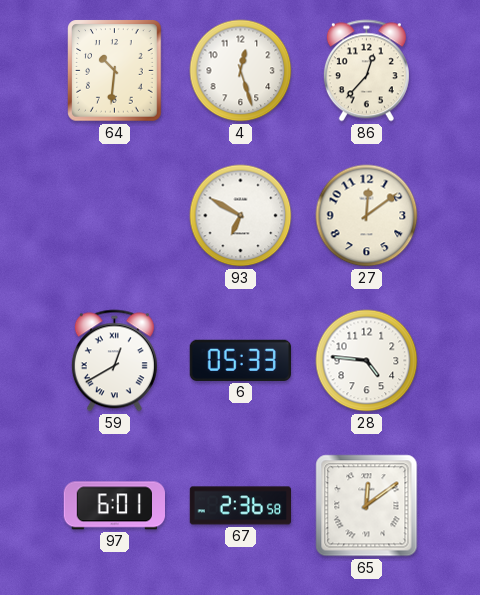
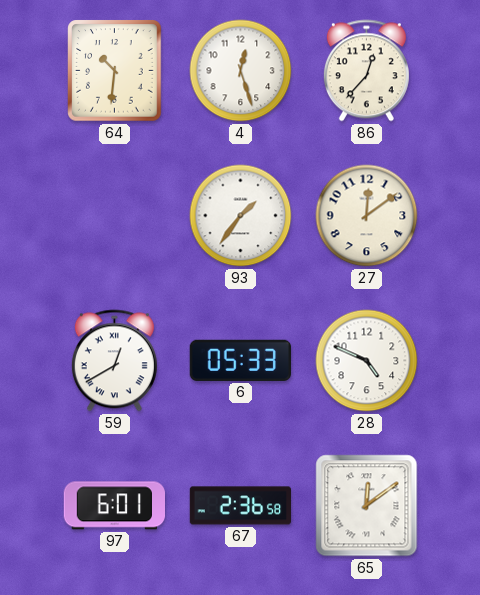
93: 6:50 -> 1:36 (241, 216)
28: 4:46 -> 4:49 (367, 361)
